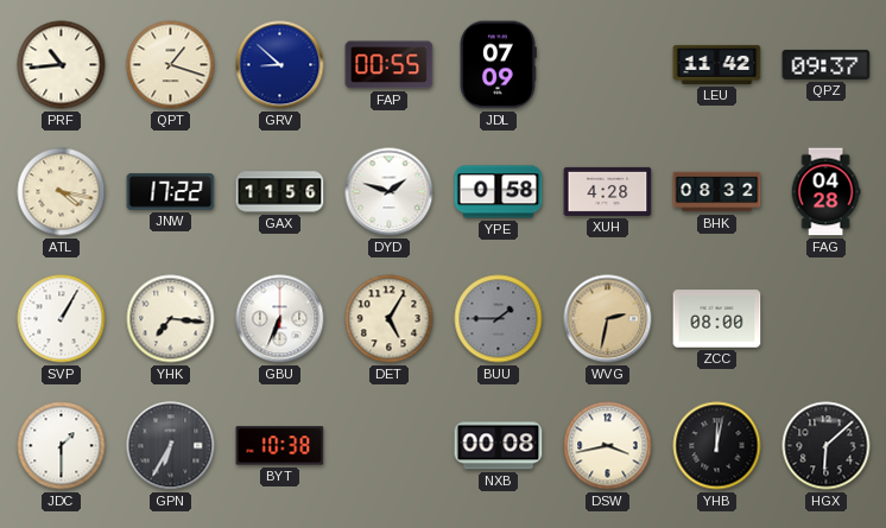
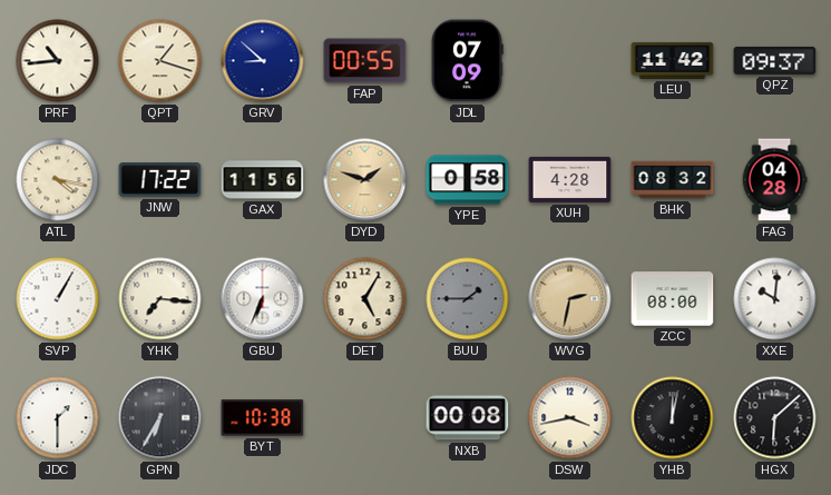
DYD dial: white -> champagne (365, 180)
XXE: none -> 10:01 (775, 299)
